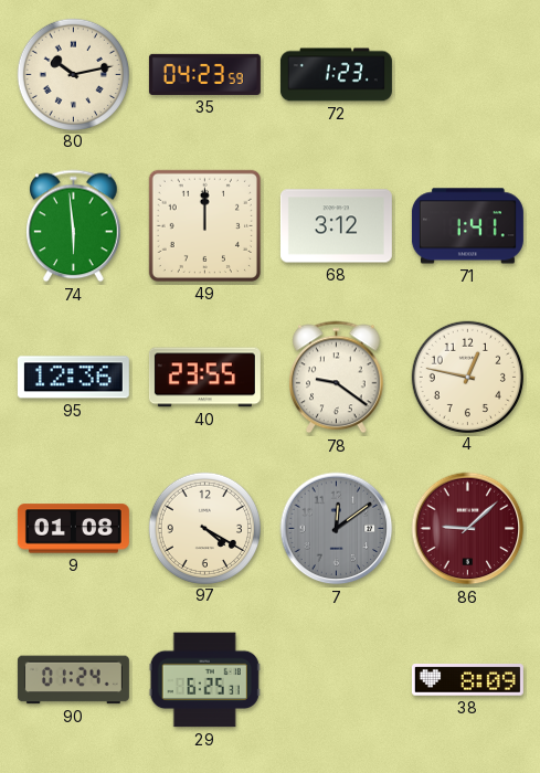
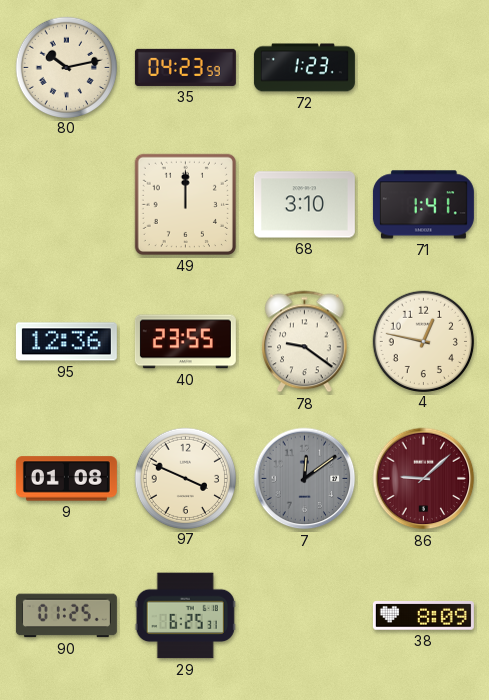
74: 5:59 -> none (74, 226)
68: 3:12 -> 3:10 (304, 205)
97: 4:20 -> 3:49 (185, 478)
90: 01:24 -> 01:25 (66, 616)
